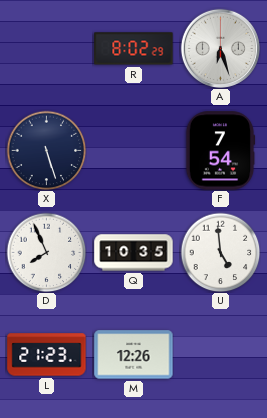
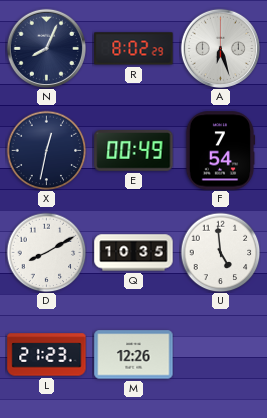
N: none -> 8:04 (46, 48)
X: 5:27 -> 12:32 (46, 150)
E: none -> 00:49 (134, 151)
D: 7:56 -> 8:10 (46, 252)
